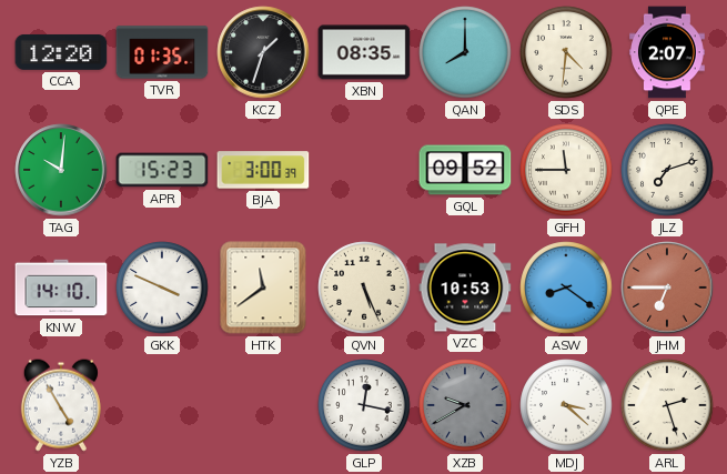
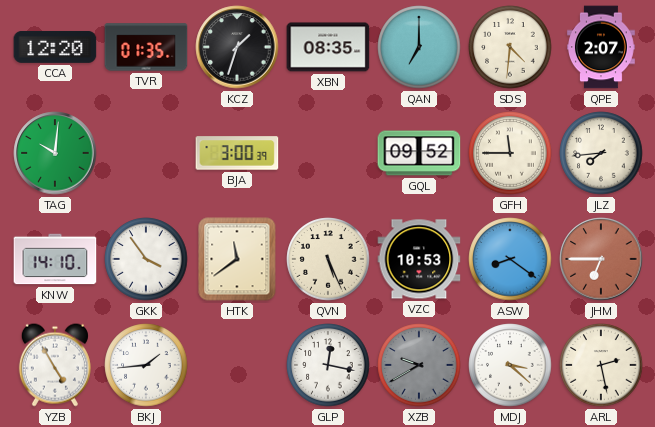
QAN: 8:00 -> 7:00 (419, 47)
APR: 15:23 -> none (162, 170)
JLZ: 7:12 -> 7:44 (601, 153)
GKK: 3:49 -> 3:54 (146, 259)
BKJ: none -> 1:44 (146, 365)
ARL: 2:27 -> 2:28 (601, 365)
